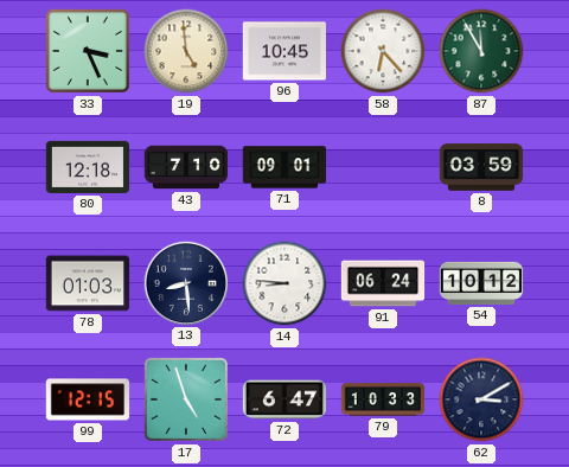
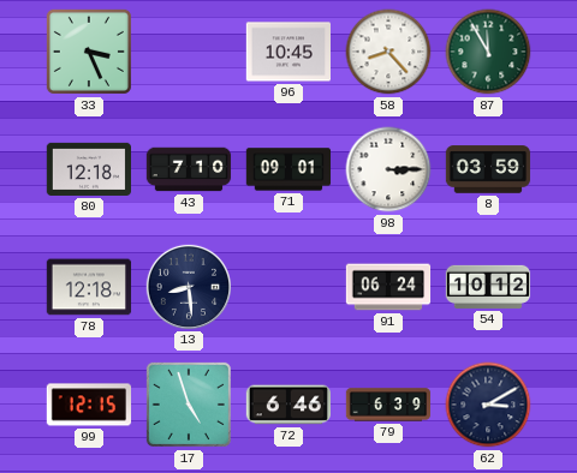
19: 4:59 -> none (186, 51)
58: 6:23 -> 8:23 (388, 52)
98: none -> 3:15 (388, 169)
78: 01:03 -> 12:18 (89, 287)
14: 8:46 -> none (284, 283)
72: 6:47 -> 6:46 (287, 405)
79: 10:33 -> 6:39 (388, 405)
